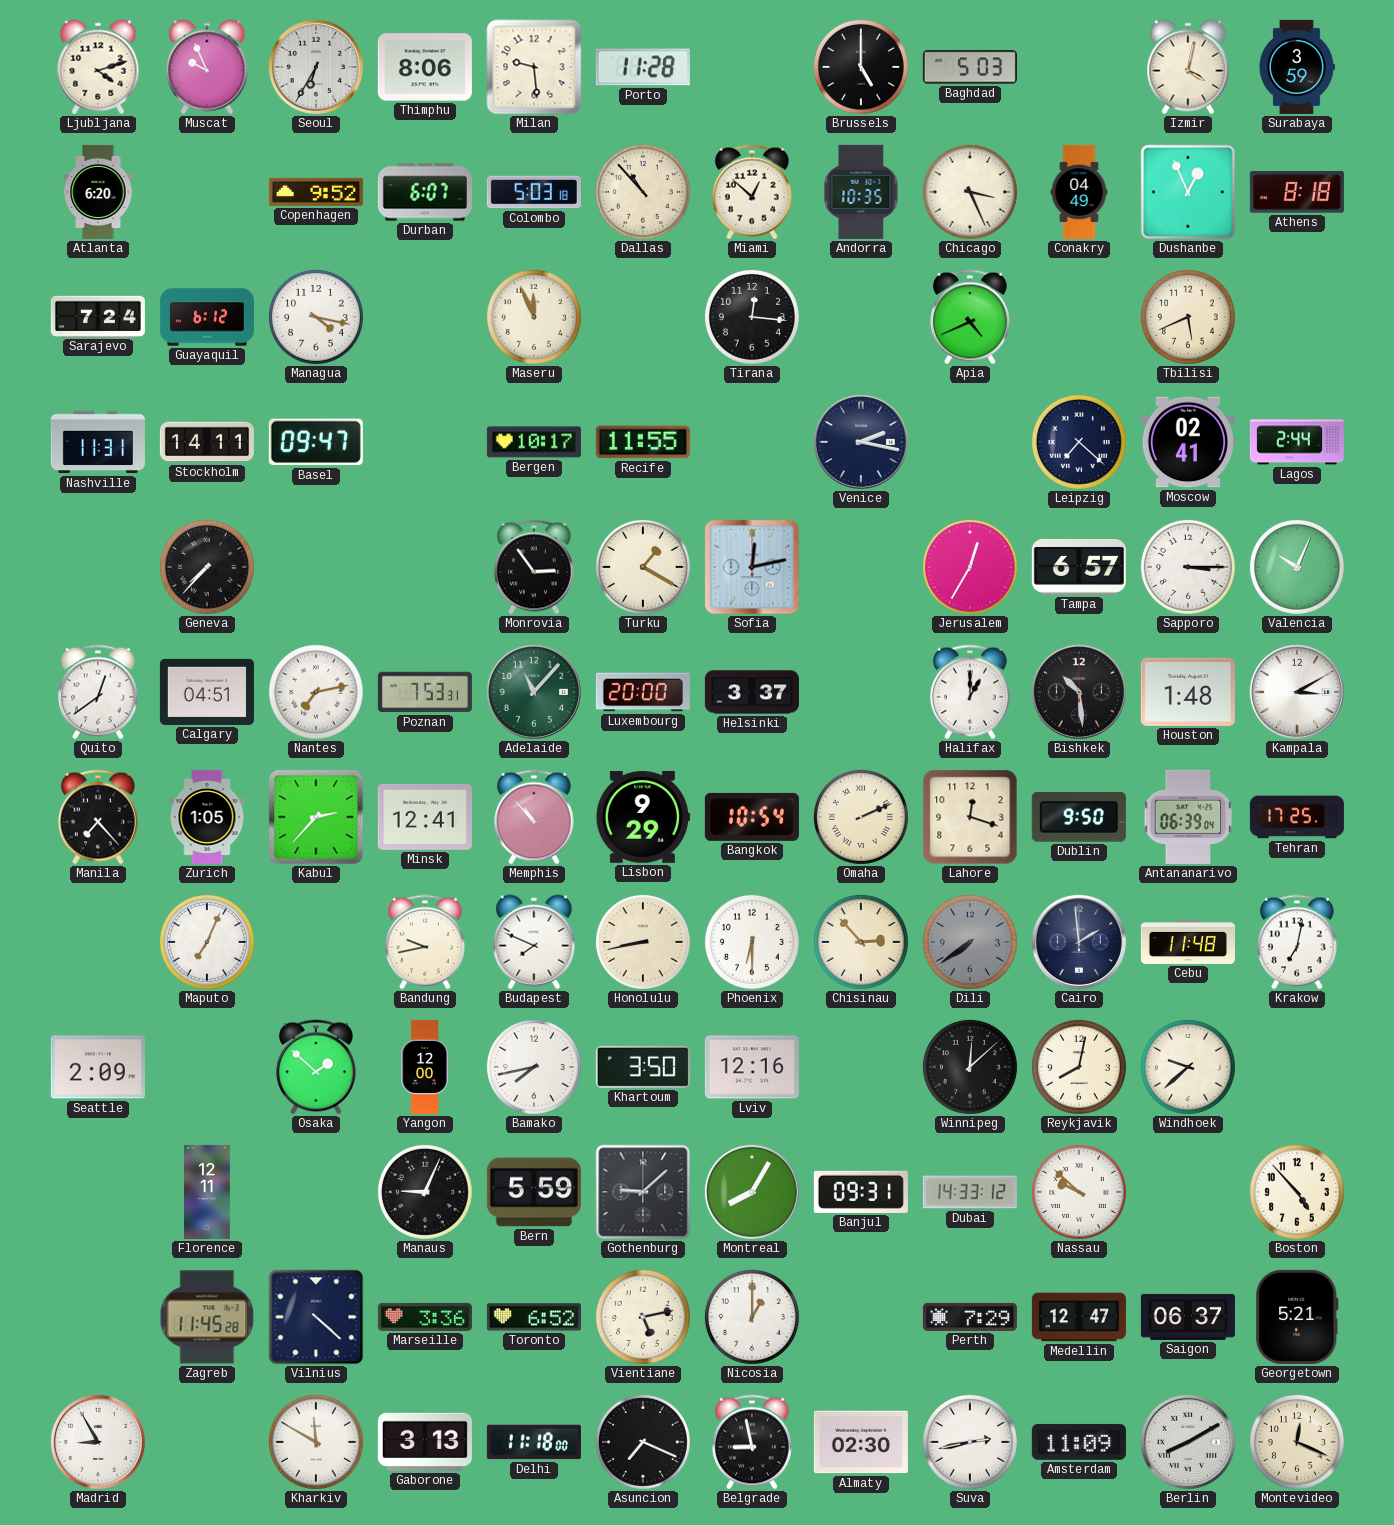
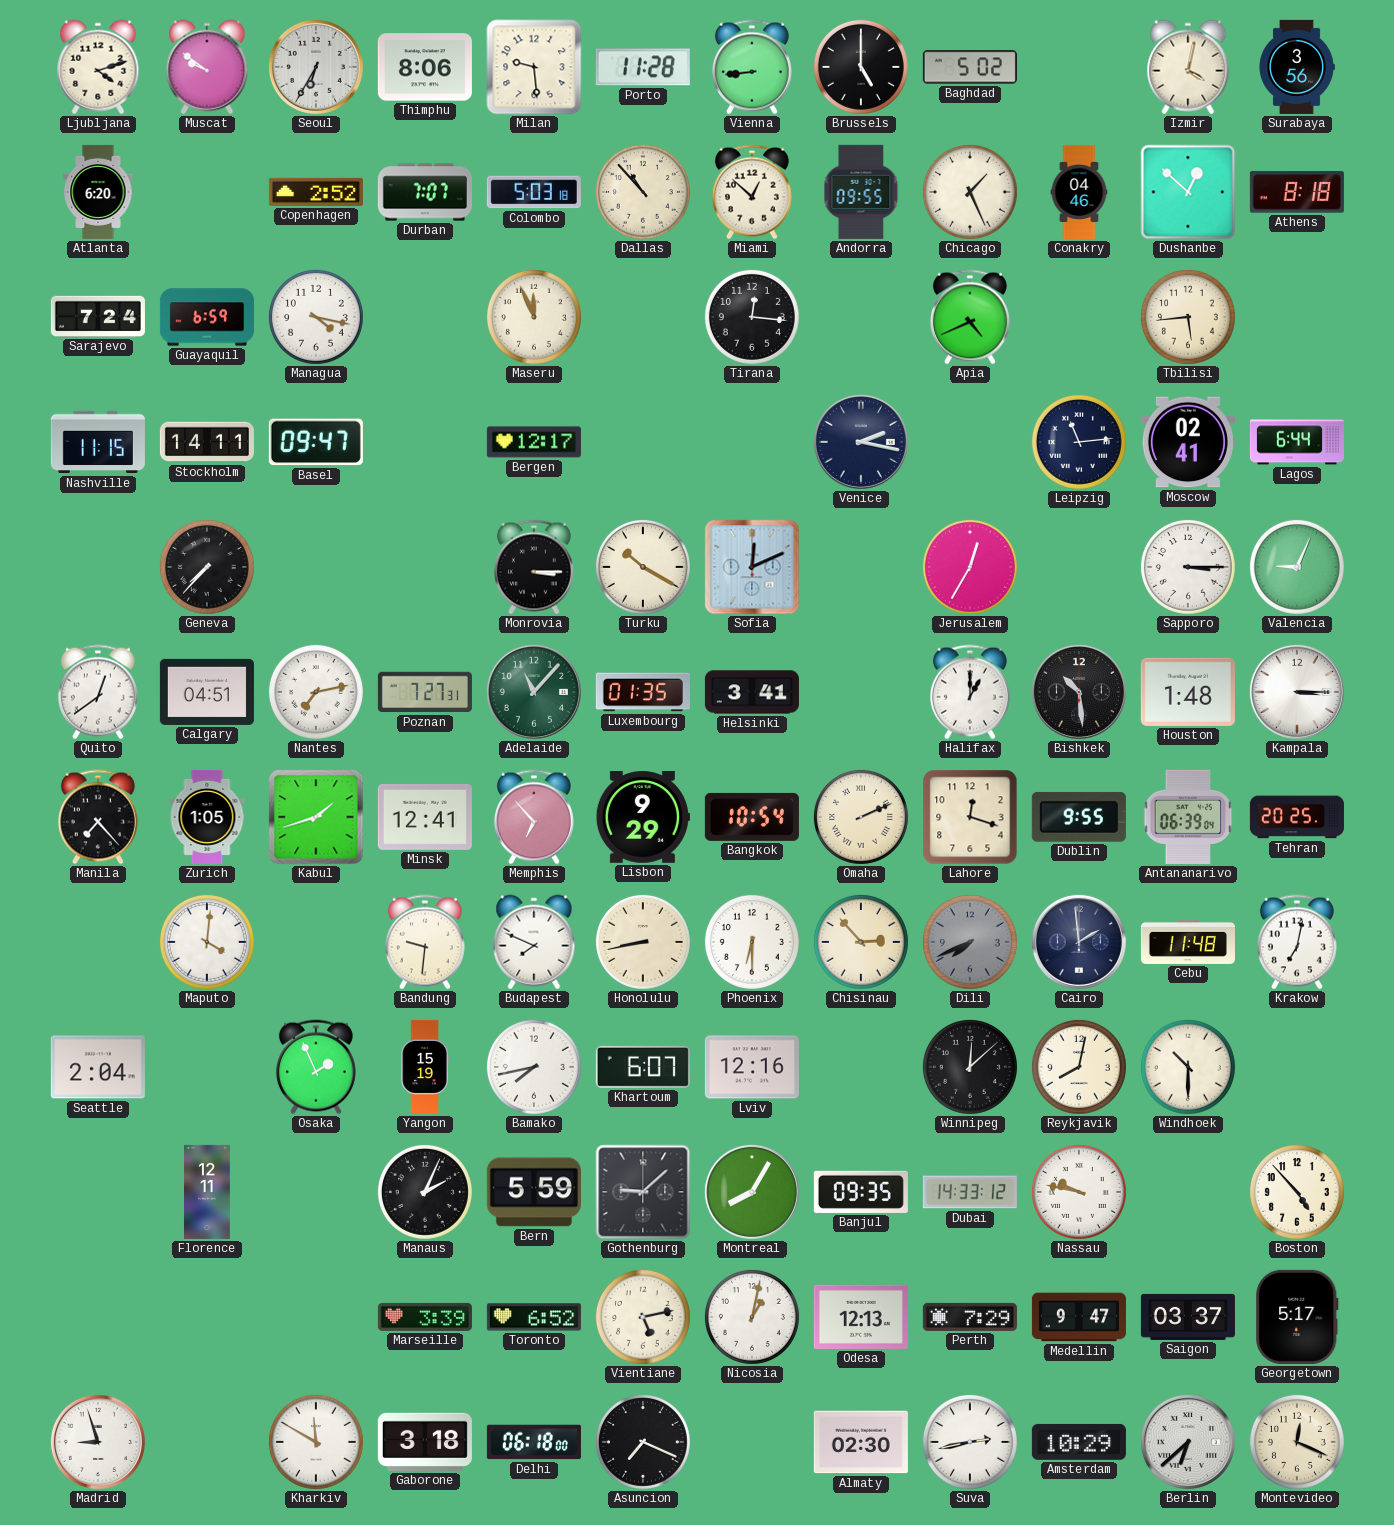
Muscat: 9:56 -> 9:51 (207, 67)
Vienna: none -> 8:44 (752, 67)
Baghdad: 5:03 -> 5:02 (970, 67)
Surabaya: 3:59 -> 3:56 (1297, 67)
Copenhagen: 9:52 -> 2:52 (316, 192)
Durban: 6:07 -> 7:07 (425, 192)
Andorra: 10:35 -> 09:55 (861, 192)
Chicago: 3:26 -> 1:26 (970, 192)
Conakry: 04:49 -> 04:46 (1079, 192)
Dushanbe: 12:56 -> 12:52 (1188, 192)
Guayaquil: 6:12 -> 6:59 (207, 317)
Tbilisi: 5:41 -> 5:44 (1188, 317)
Nashville: 11:31 -> 11:15 (98, 442)
Bergen: 10:17 -> 12:17 (534, 442)
Recife: 11:55 -> none (643, 442)
Leipzig: 7:22 -> 11:14 (1079, 442)
Lagos: 2:44 -> 6:44 (1297, 442)
Monrovia: 2:54 -> 3:15 (534, 567)
Turku: 1:20 -> 10:20 (643, 567)
Sofia: 12:13 -> 12:11 (752, 567)
Tampa: 6:57 -> none (1079, 567)
Valencia: 10:04 -> 9:04 (1297, 567)
Poznan: 7:53 -> 7:27 (425, 692)
Luxembourg: 20:00 -> 01:35 (643, 692)
Helsinki: 3:37 -> 3:41 (752, 692)
Kampala: 3:10 -> 3:15 (1297, 692)
Kabul: 2:37 -> 1:42 (316, 817)
Memphis: 10:53 -> 6:53 (534, 817)
Dublin: 9:50 -> 9:55 (1079, 817)
Tehran: 17:25 -> 20:25 (1297, 817)
Maputo: 7:04 -> 4:01 (207, 942)
Bandung: 9:43 -> 9:31 (425, 942)
Dili: 7:39 -> 7:41 (970, 942)
Seattle: 2:09 -> 2:04 (98, 1067)
Osaka: 1:52 -> 1:56 (316, 1067)
Yangon: 12:00 -> 15:19 (425, 1067)
Khartoum: 3:50 -> 6:07 (643, 1067)
Windhoek: 9:38 -> 10:30 (1188, 1067)
Manaus: 9:04 -> 2:04 (425, 1192)
Banjul: 09:31 -> 09:35 (861, 1192)
Nassau: 9:52 -> 9:47 (1079, 1192)
Zagreb: 11:45 -> none (207, 1317)
Vilnius: 4:22 -> none (316, 1317)
Marseille: 3:36 -> 3:39 (425, 1317)
Nicosia: 1:00 -> 1:02 (752, 1317)
Odesa: none -> 12:13 (861, 1317)
Medellin: 12:47 -> 9:47 (1079, 1317)
Saigon: 06:37 -> 03:37 (1188, 1317)
Georgetown: 5:21 -> 5:17 (1297, 1317)
Madrid: 8:55 -> 8:57 (98, 1442)
Gaborone: 3:13 -> 3:18 (425, 1442)
Delhi: 11:18 -> 06:18 (534, 1442)
Belgrade: 8:58 -> none (752, 1442)
Amsterdam: 11:09 -> 10:29 (1079, 1442)
Berlin: 8:10 -> 6:38 (1188, 1442)
